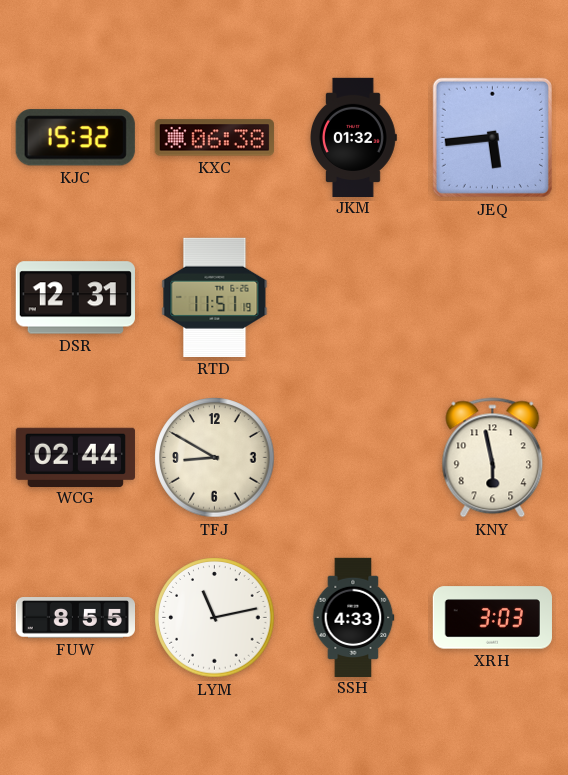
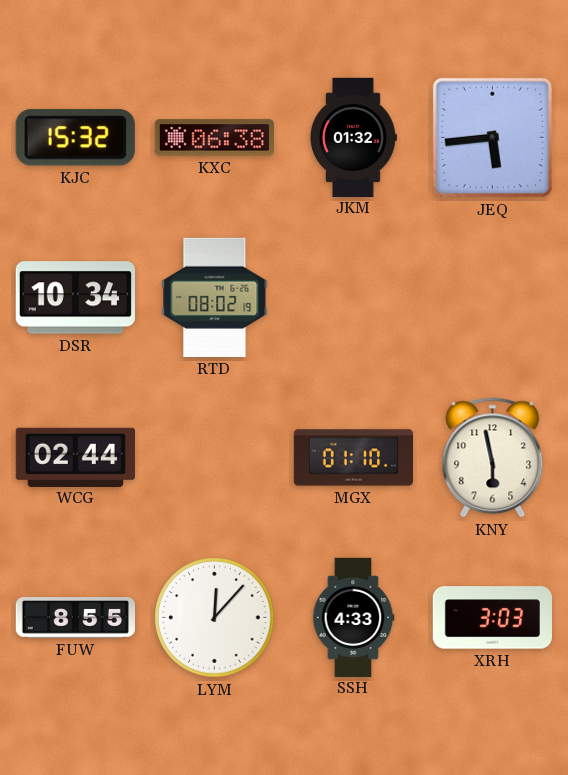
DSR: 12:31 -> 10:34 (75, 298)
RTD: 11:51 -> 08:02 (215, 297)
TFJ: 8:50 -> none (215, 458)
MGX: none -> 01:10 (353, 458)
LYM: 11:13 -> 12:07 (215, 618)
